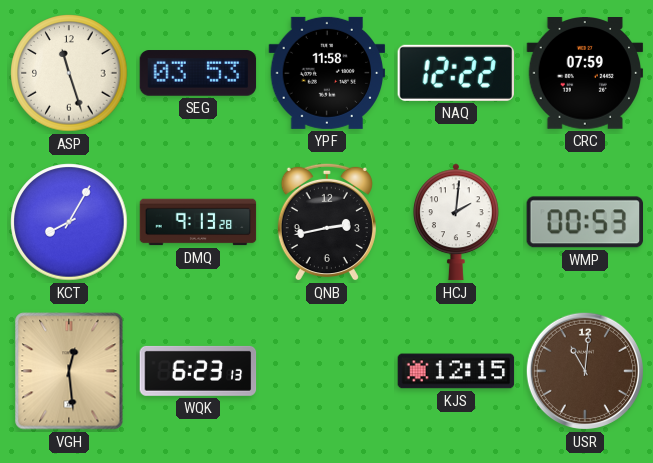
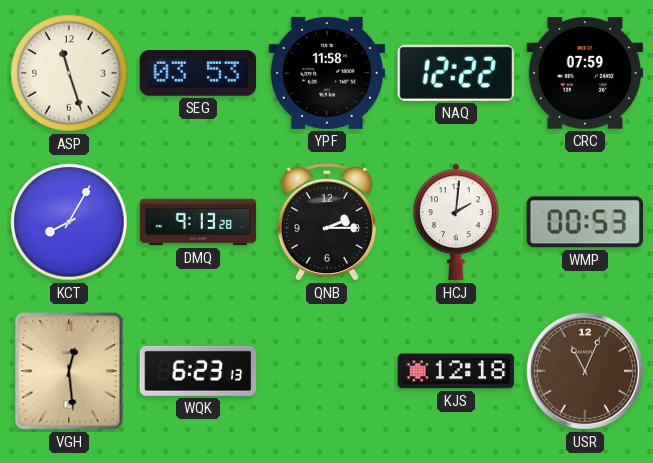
QNB: 2:43 -> 2:15 (327, 222)
KJS: 12:15 -> 12:18 (456, 371)
USR: 11:01 -> 11:04 (585, 371)
